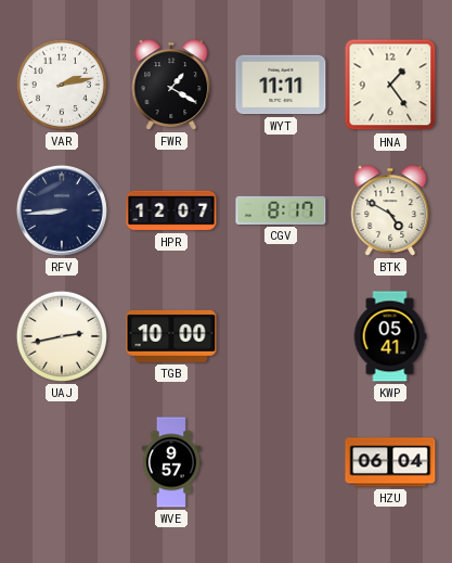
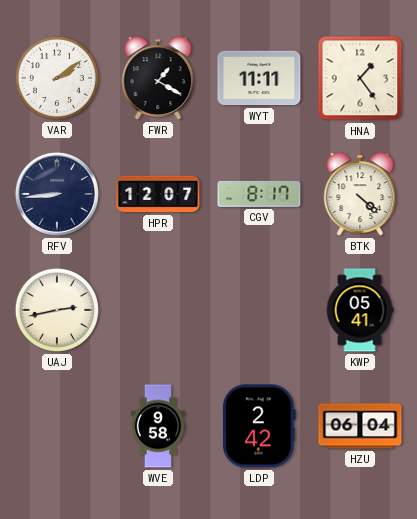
VAR: 2:13 -> 2:09 (57, 78)
BTK: 4:50 -> 4:22 (360, 194)
TGB: 10:00 -> none (171, 336)
WVE: 9:57 -> 9:58 (158, 426)
LDP: none -> 2:42 (259, 426)
